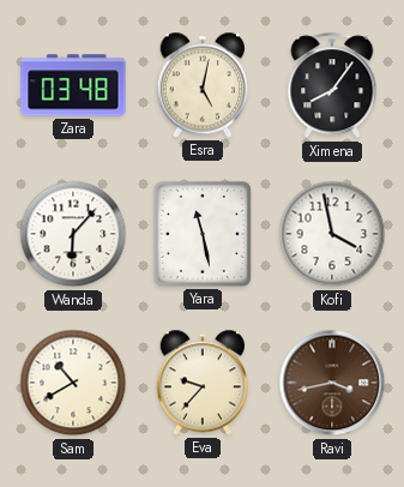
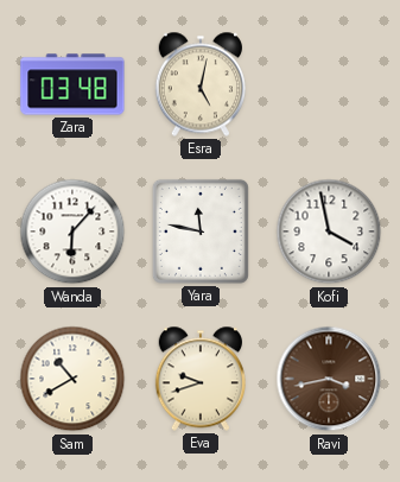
Ximena: 8:06 -> none (332, 86)
Yara: 11:28 -> 11:47 (201, 232)
Eva: 9:37 -> 9:42 (199, 379)
